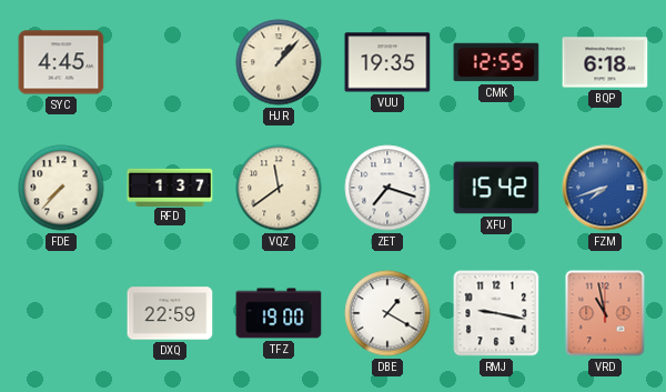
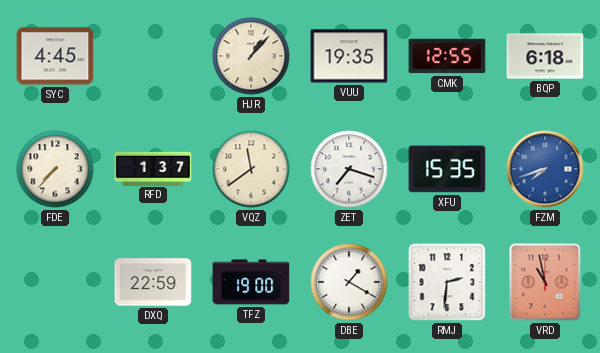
XFU: 15:42 -> 15:35 (447, 169)
RMJ: 9:17 -> 2:31 (447, 282)
